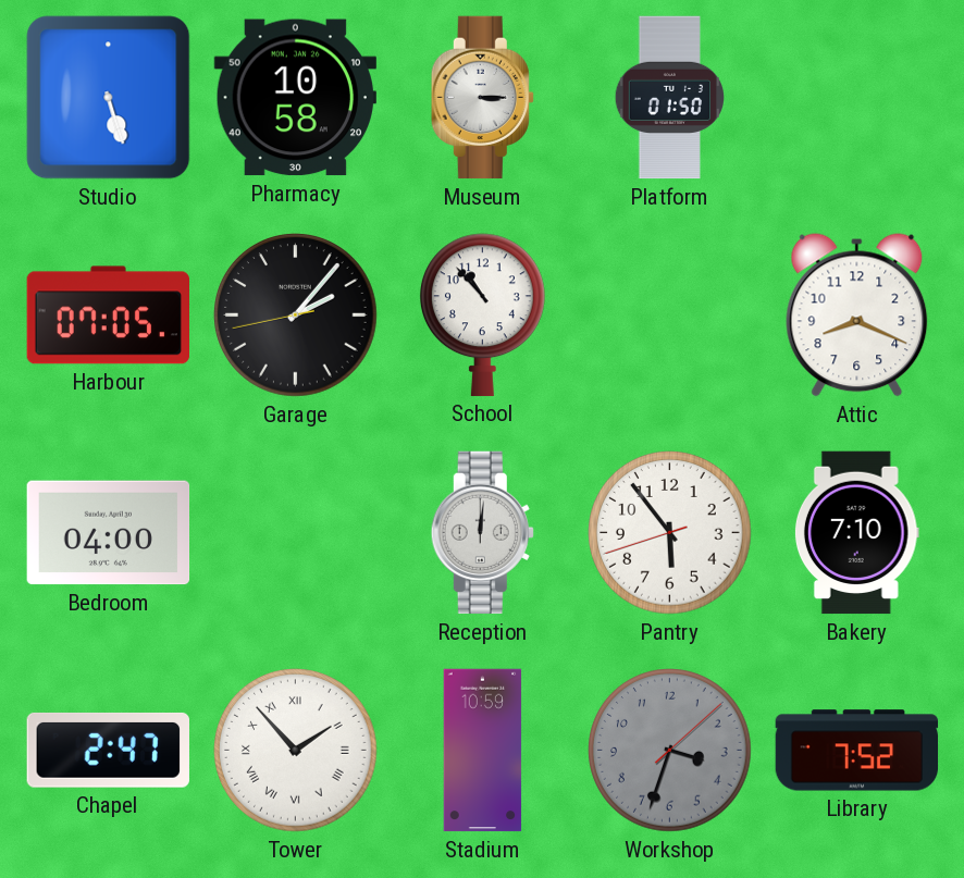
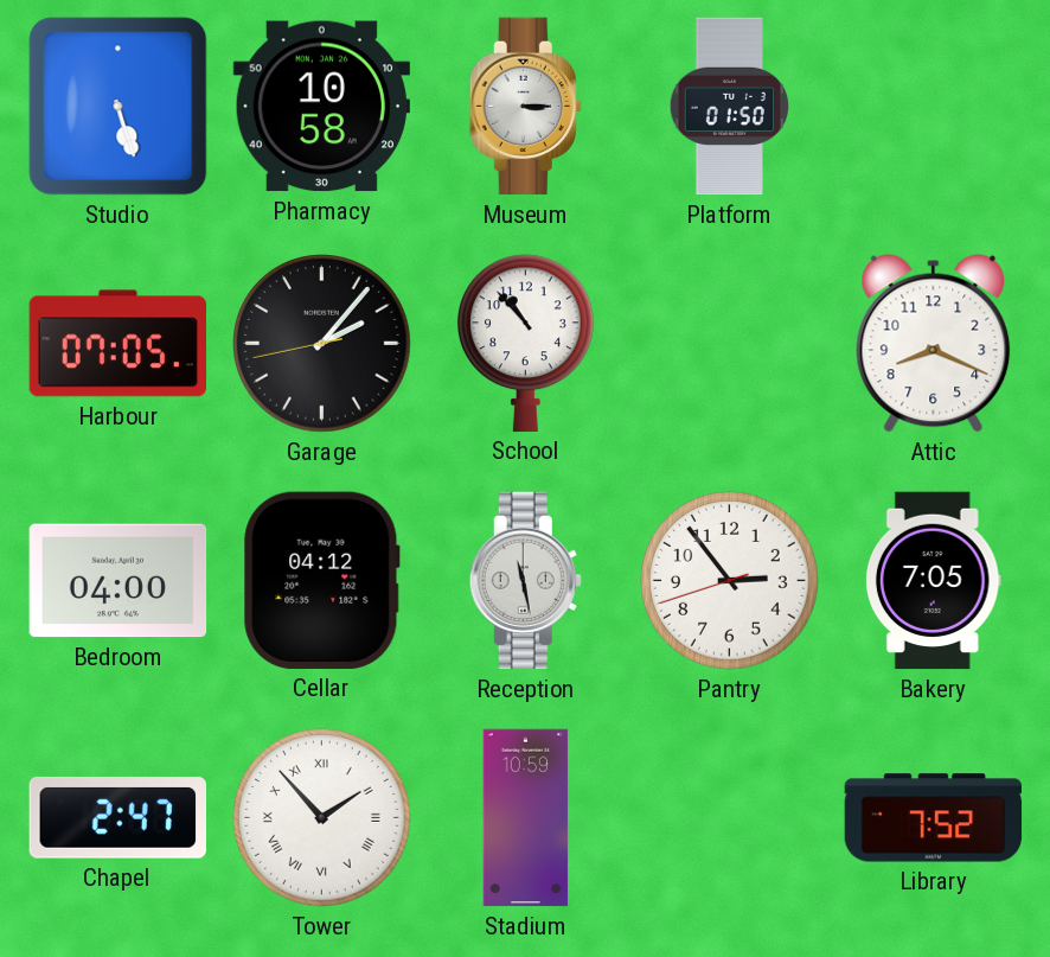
Cellar: none -> 04:12 (321, 580)
Reception: 12:01 -> 11:28 (525, 581)
Pantry: 5:53 -> 2:53 (730, 581)
Bakery: 7:10 -> 7:05 (933, 581)
Workshop: 3:33 -> none (670, 751)
